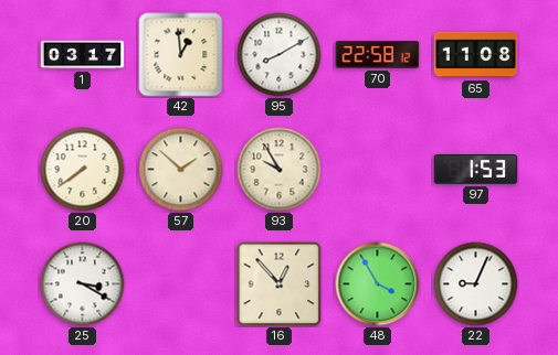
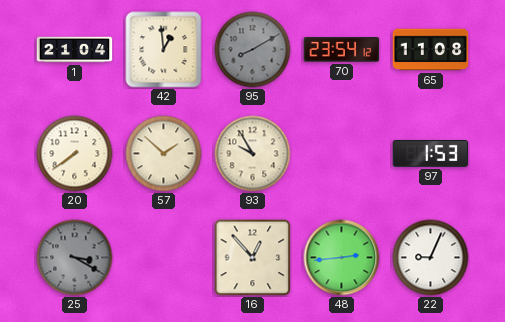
1: 03:17 -> 21:04 (75, 50)
95 dial: white -> grey (253, 50)
70: 22:58 -> 23:54 (342, 50)
25 dial: white -> grey (75, 258)
48: 3:55 -> 2:44 (342, 258)
